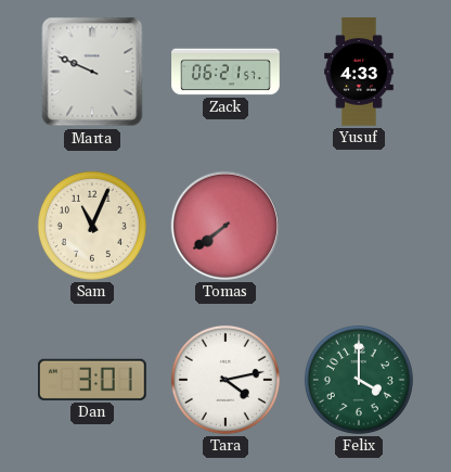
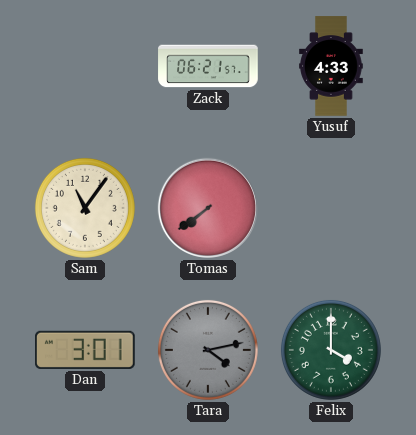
Marta: 9:49 -> none (92, 72)
Sam: 11:04 -> 11:06 (85, 208)
Tara dial: white -> grey (208, 350)
